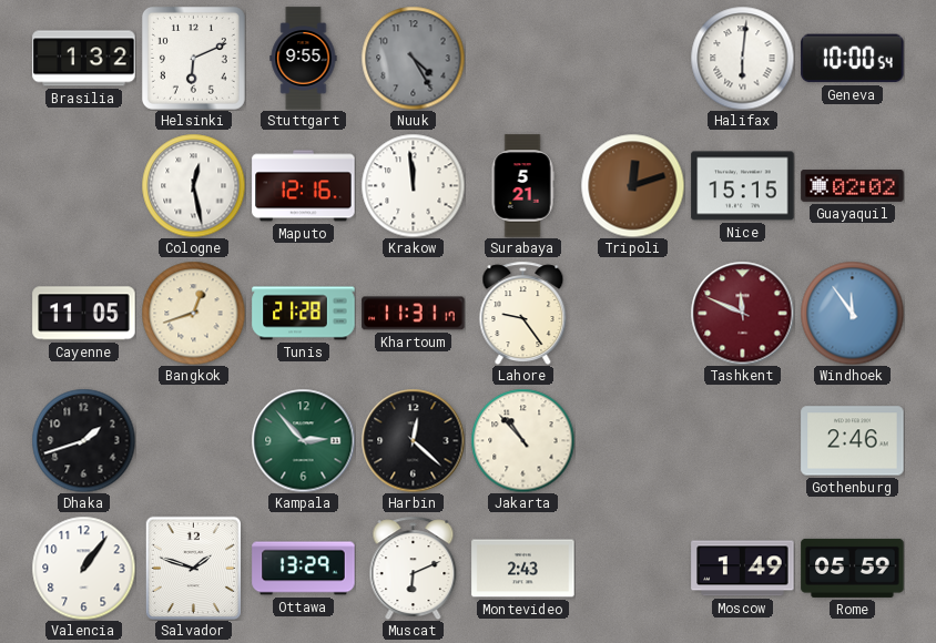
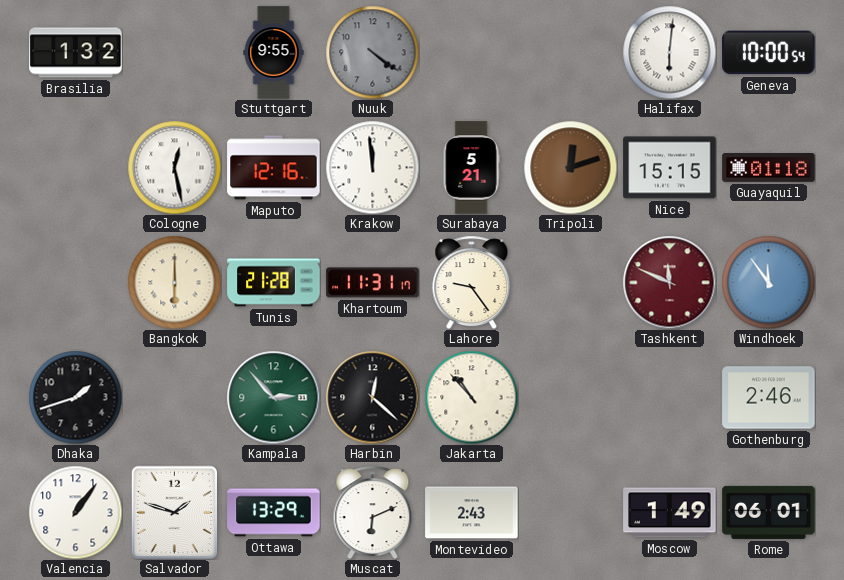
Helsinki: 6:11 -> none (193, 58)
Nuuk: 4:25 -> 4:21 (372, 52)
Guayaquil: 02:02 -> 01:18 (769, 168)
Cayenne: 11:05 -> none (84, 314)
Bangkok: 12:42 -> 6:00 (174, 282)
Rome: 05:59 -> 06:01 (769, 512)
